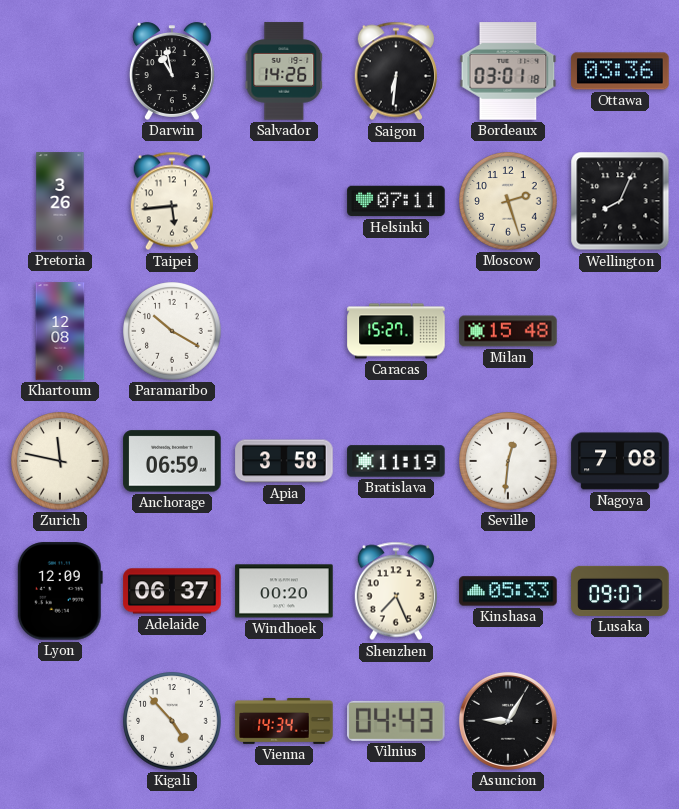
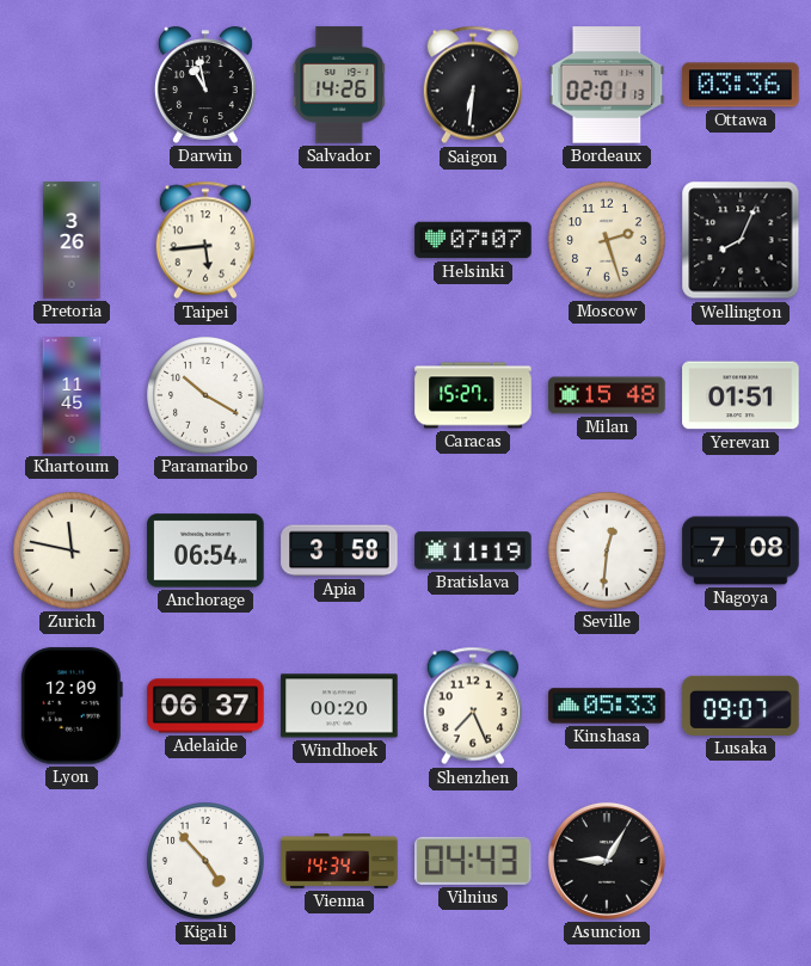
Bordeaux: 03:01 -> 02:01 (607, 85)
Helsinki: 07:11 -> 07:07 (473, 240)
Khartoum: 12:08 -> 11:45 (72, 395)
Yerevan: none -> 01:51 (741, 395)
Anchorage: 06:59 -> 06:54 (205, 550)
